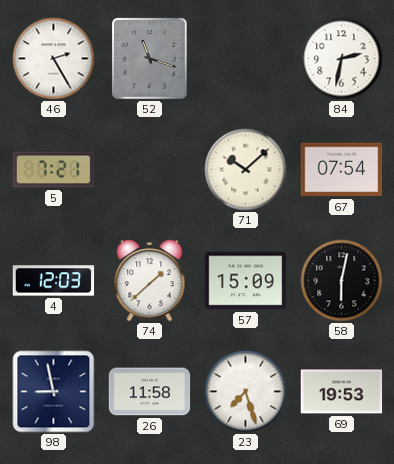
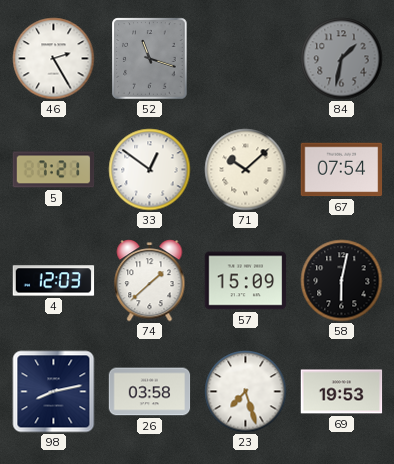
84: 2:32 -> 1:32 (342, 59)
84 dial: white -> grey (342, 59)
33: none -> 12:51 (150, 170)
98: 8:58 -> 8:13 (54, 392)
26: 11:58 -> 03:58 (150, 392)
